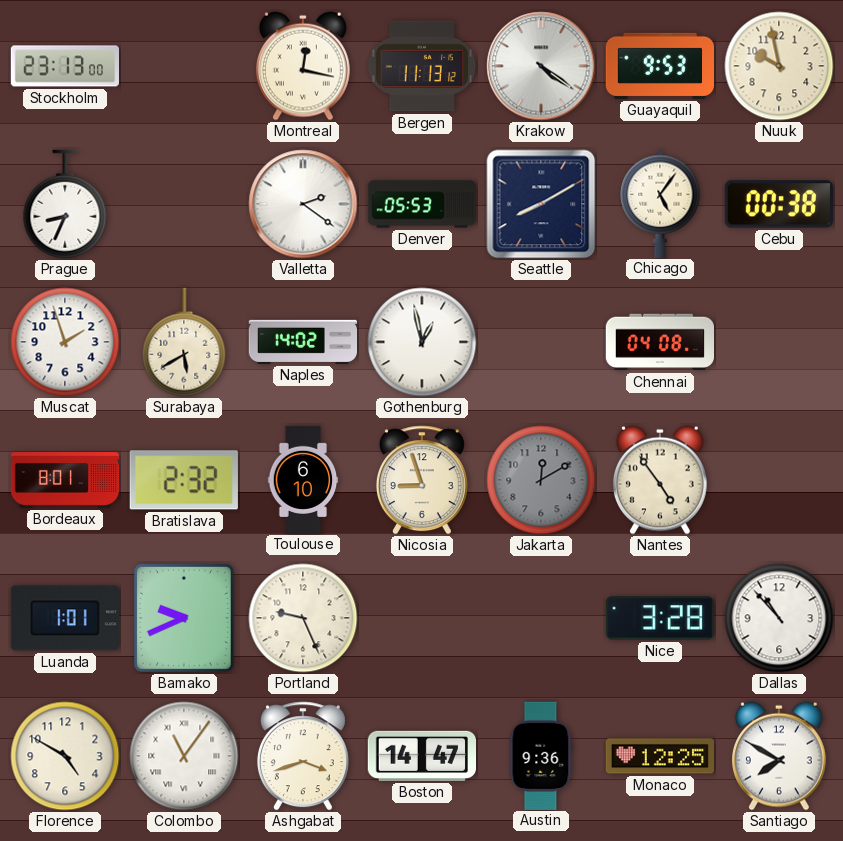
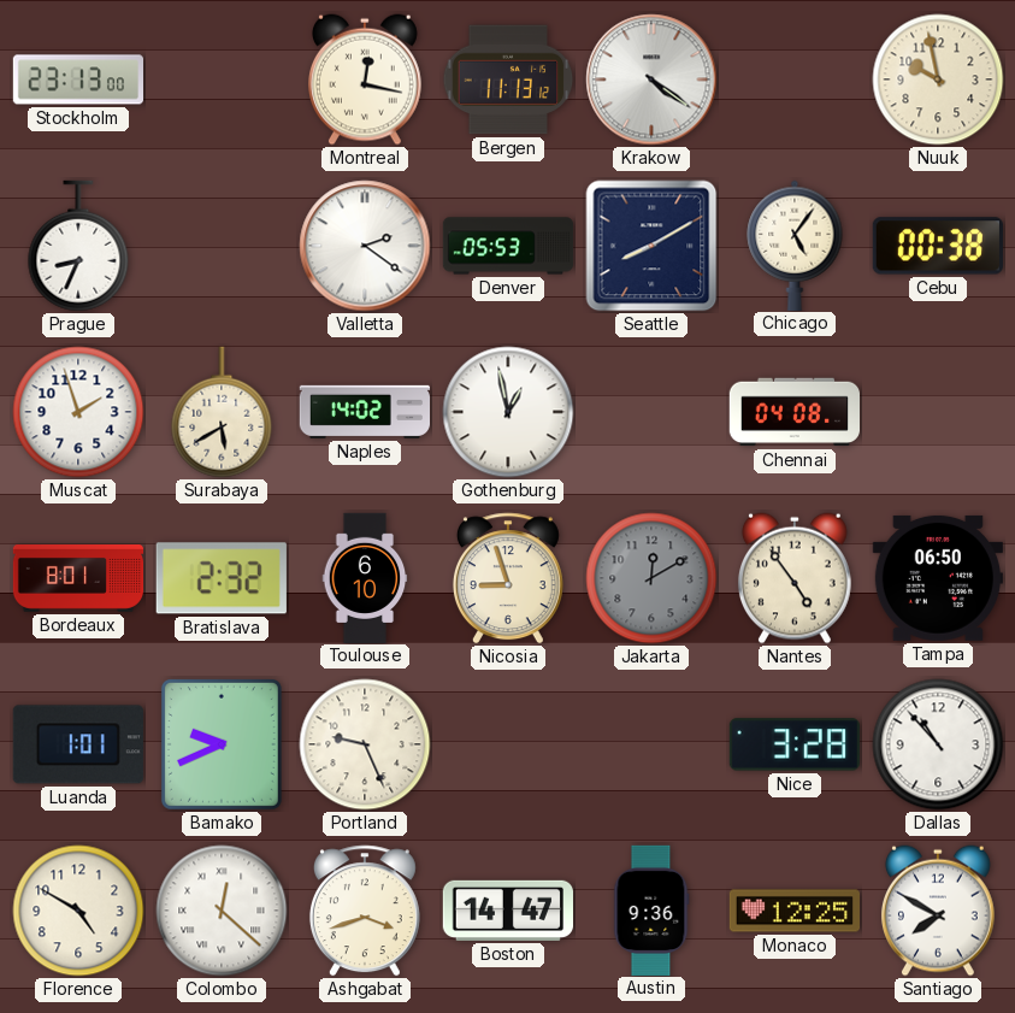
Guayaquil: 9:53 -> none (659, 66)
Tampa: none -> 06:50 (938, 578)
Colombo: 11:06 -> 12:22 (222, 911)
